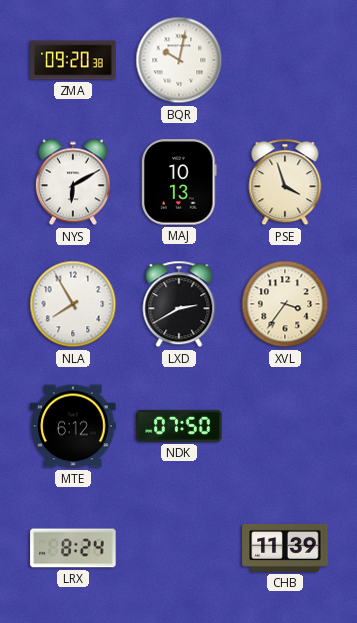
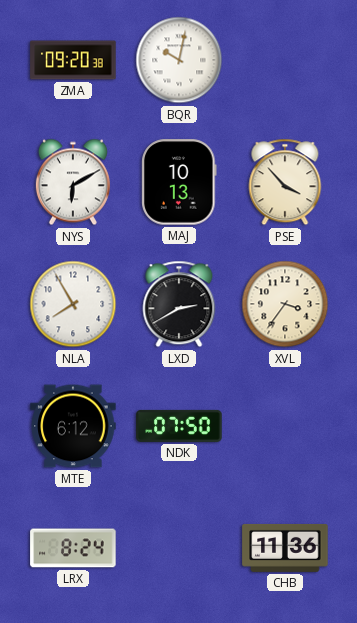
PSE: 3:57 -> 3:53 (285, 182)
CHB: 11:39 -> 11:36 (285, 548)
